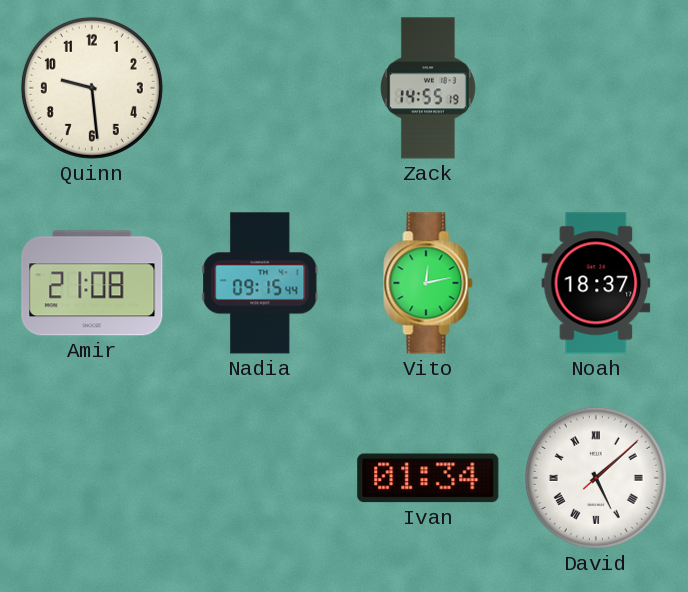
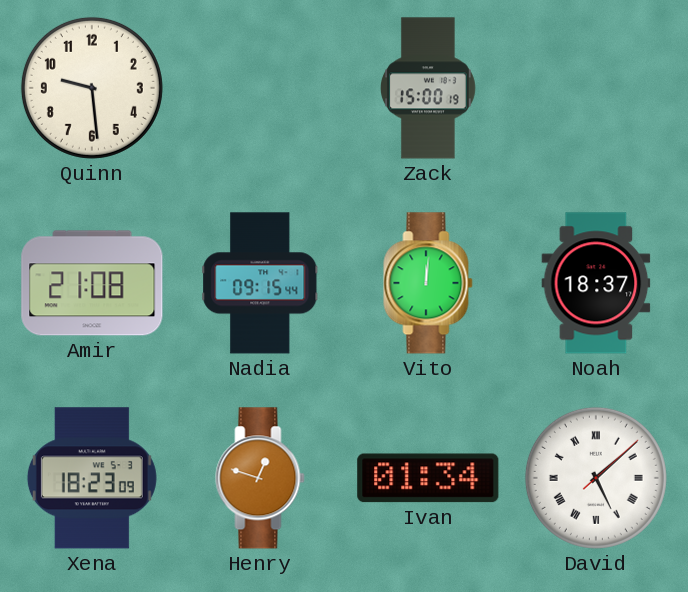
Zack: 14:55 -> 15:00 (429, 88)
Vito: 12:13 -> 12:01 (428, 283)
Xena: none -> 18:23 (92, 478)
Henry: none -> 12:48 (260, 478)
